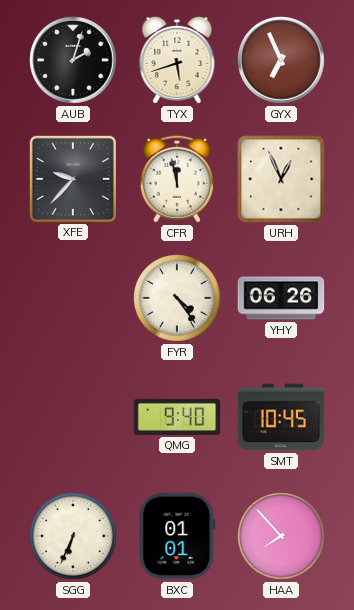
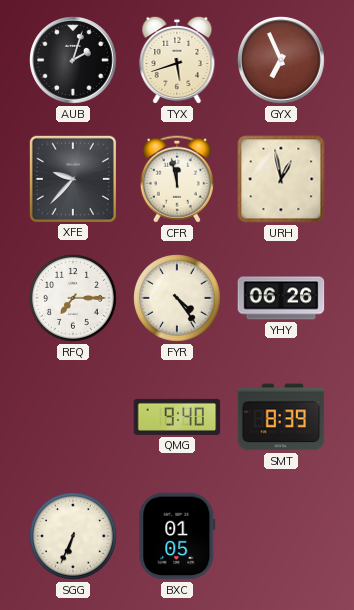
URH: 12:56 -> 12:58 (281, 179)
RFQ: none -> 7:15 (74, 299)
SMT: 10:45 -> 8:39 (281, 417)
BXC: 01:01 -> 01:05 (177, 536)
HAA: 7:53 -> none (282, 537)
